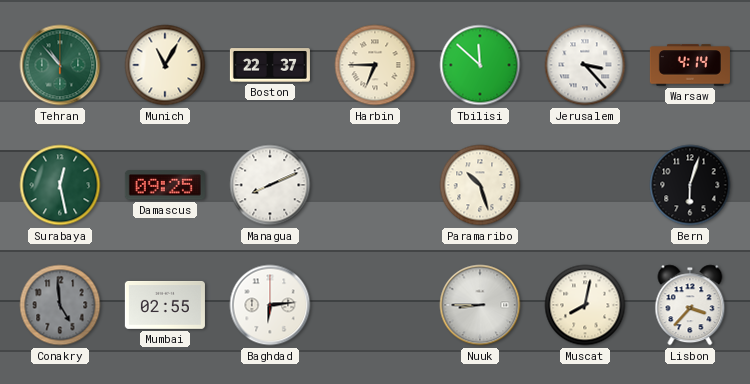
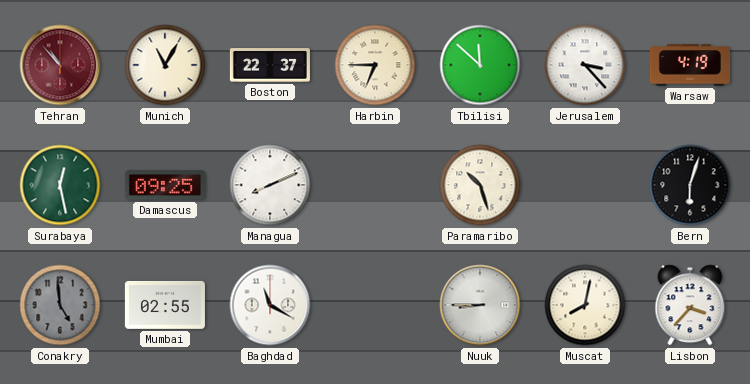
Tehran dial: green -> burgundy (60, 65)
Warsaw: 4:14 -> 4:19 (690, 65)
Baghdad: 6:14 -> 11:20 (270, 305)
